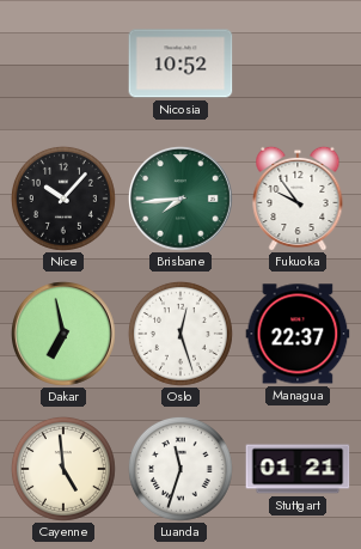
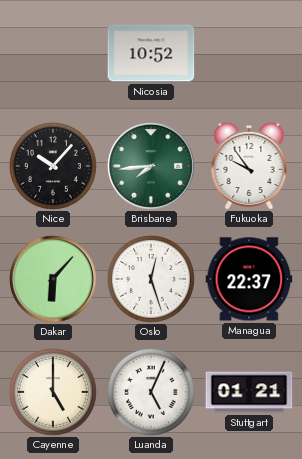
Dakar: 6:58 -> 6:07 (54, 280)
Cayenne: 4:59 -> 5:00 (53, 392)
Luanda: 11:33 -> 5:04 (151, 392)
